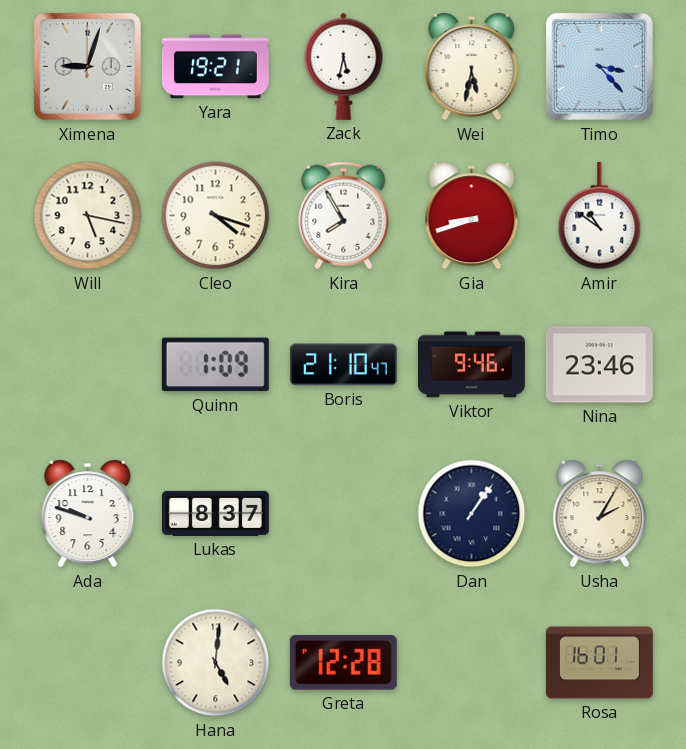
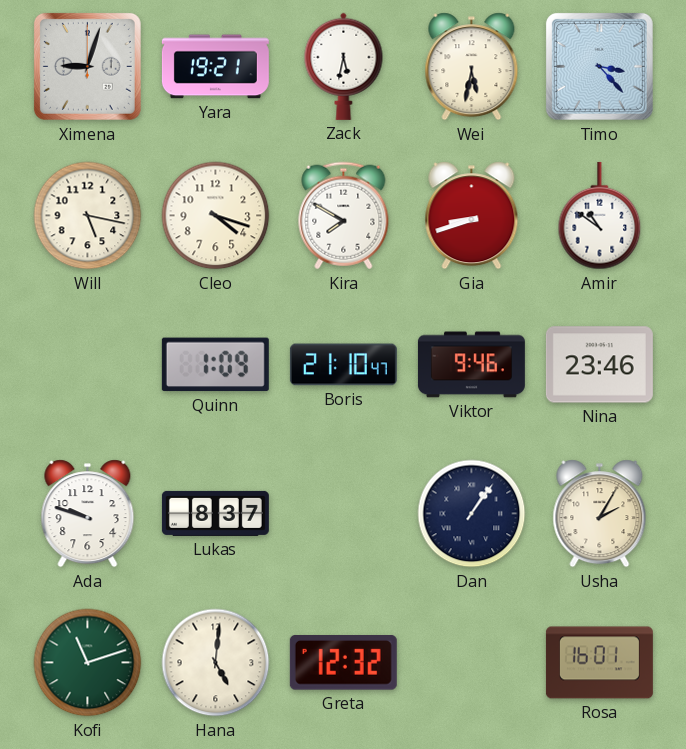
Kira: 7:55 -> 7:50 (344, 216)
Kofi: none -> 11:12 (88, 663)
Greta: 12:28 -> 12:32 (343, 663)
